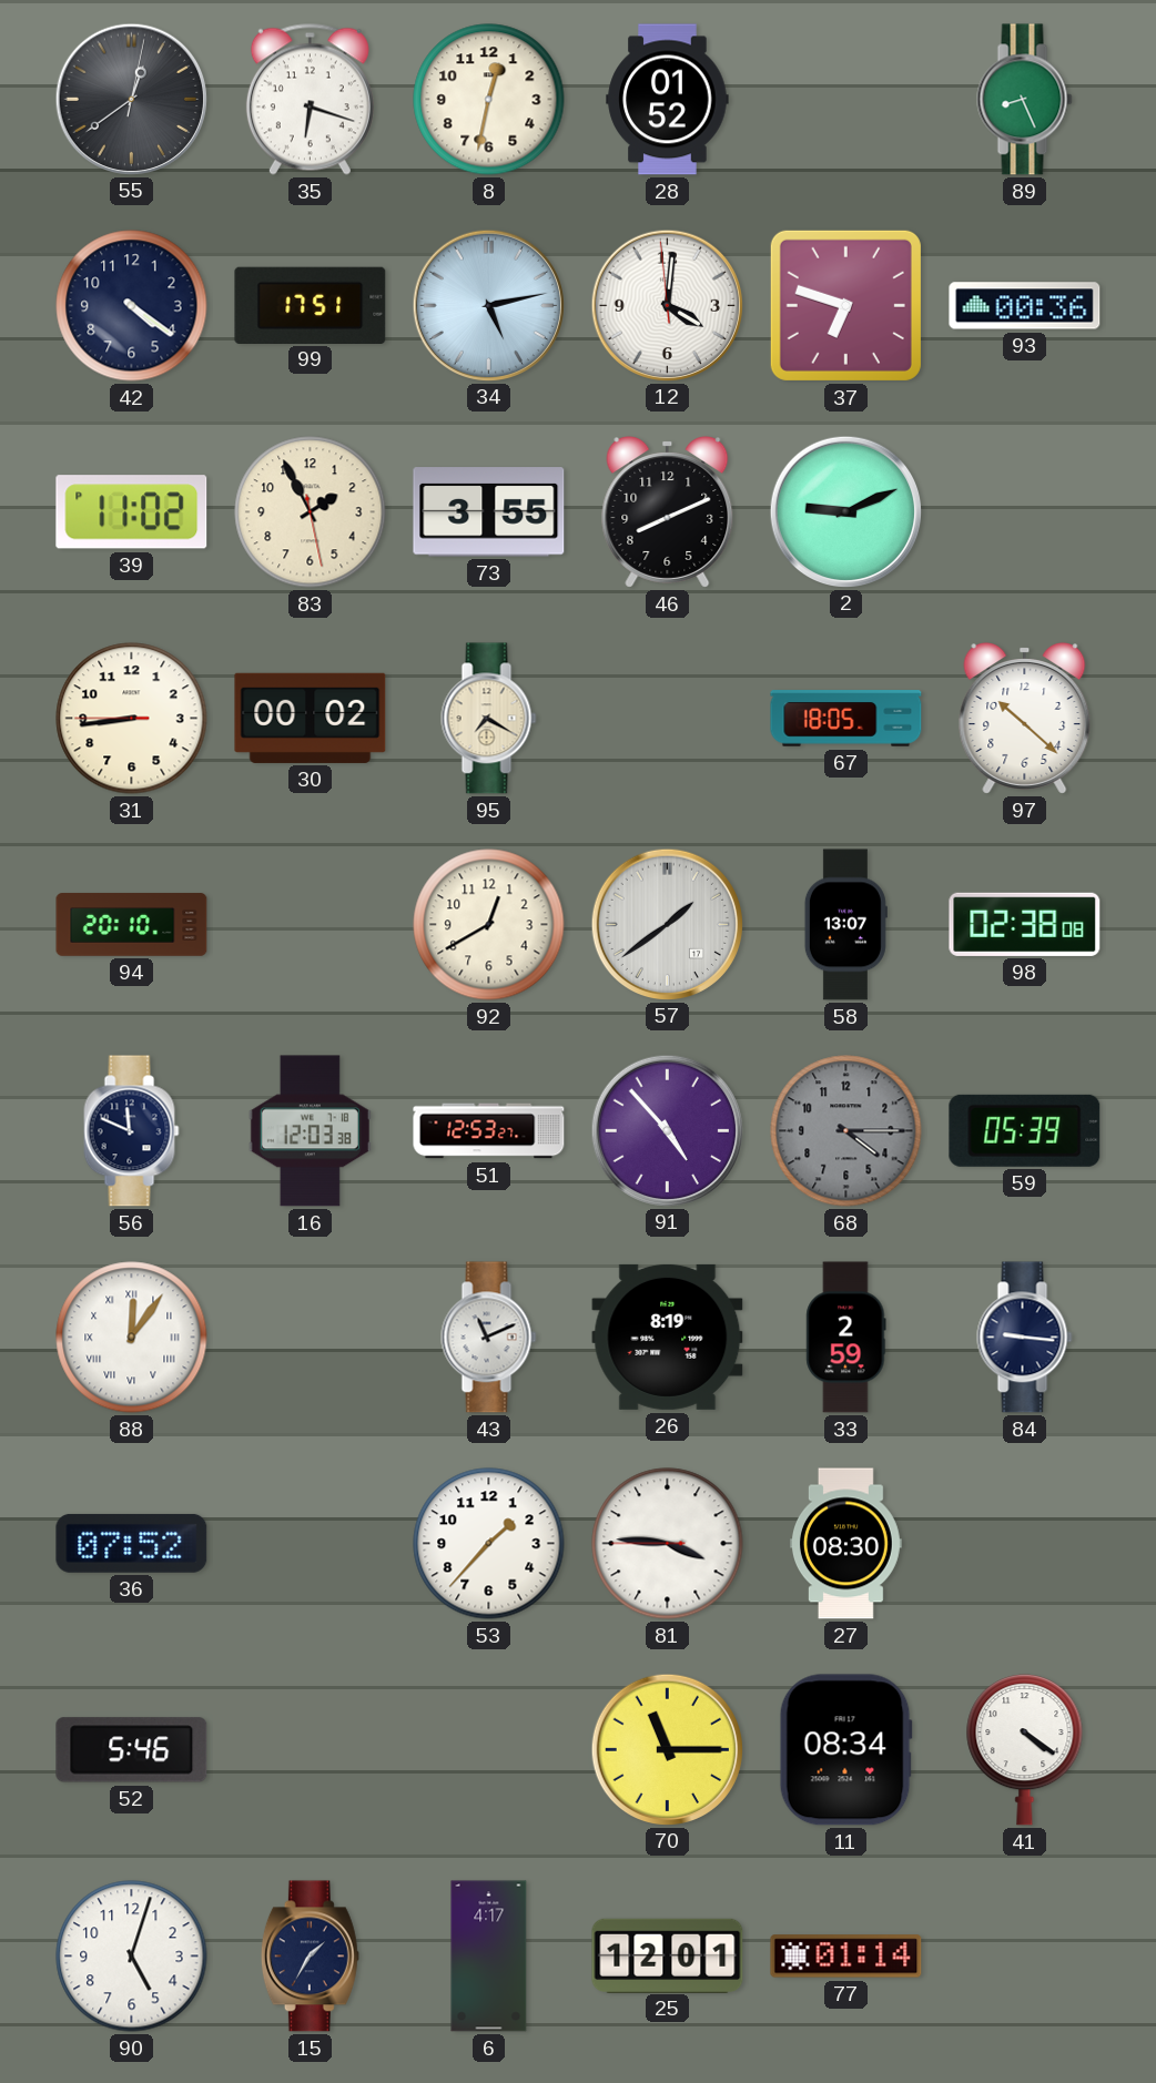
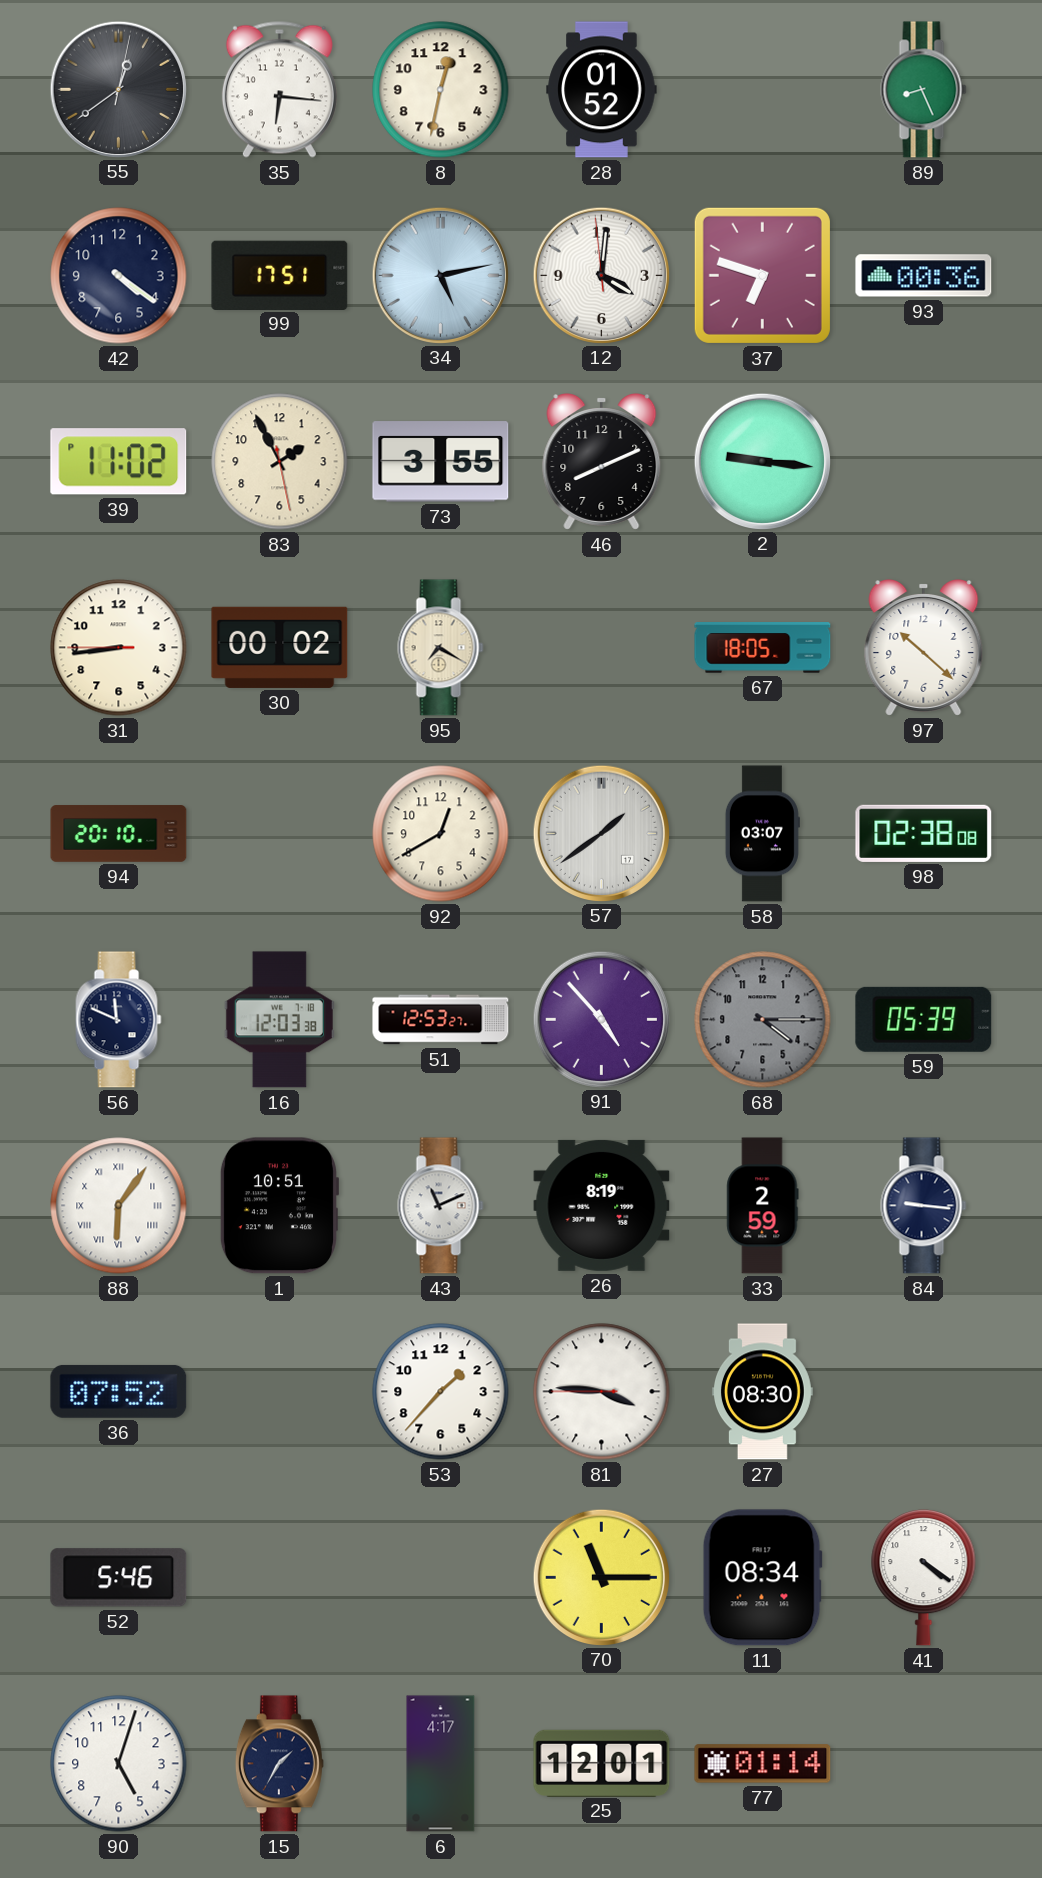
35: 6:18 -> 6:16 (279, 89)
2: 9:11 -> 9:16 (762, 461)
58: 13:07 -> 03:07 (762, 834)
88: 12:06 -> 6:06 (119, 1206)
1: none -> 10:51 (278, 1206)
